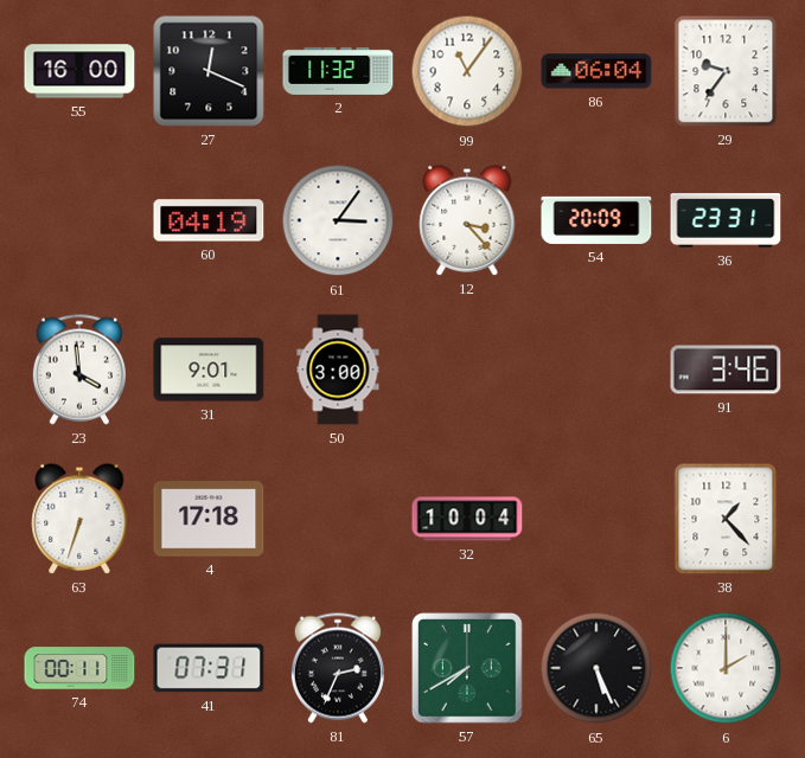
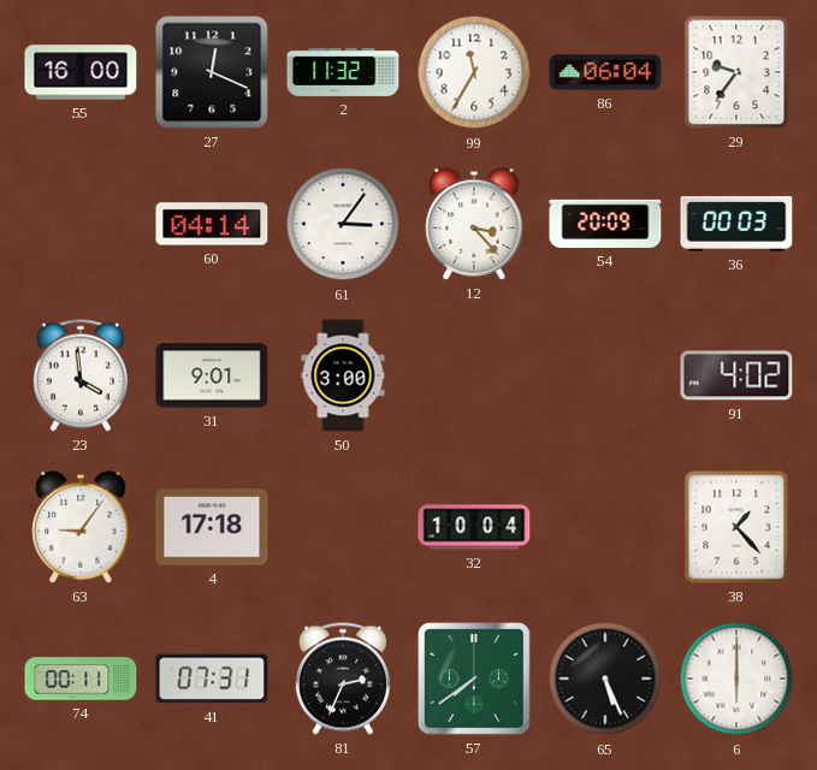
99: 11:06 -> 11:35 (474, 72)
60: 04:19 -> 04:14 (212, 224)
36: 23:31 -> 00:03 (736, 224)
91: 3:46 -> 4:02 (736, 375)
63: 6:33 -> 9:06 (81, 527)
57: 7:40 -> 7:39 (475, 680)
6: 2:00 -> 6:00 (736, 679)
